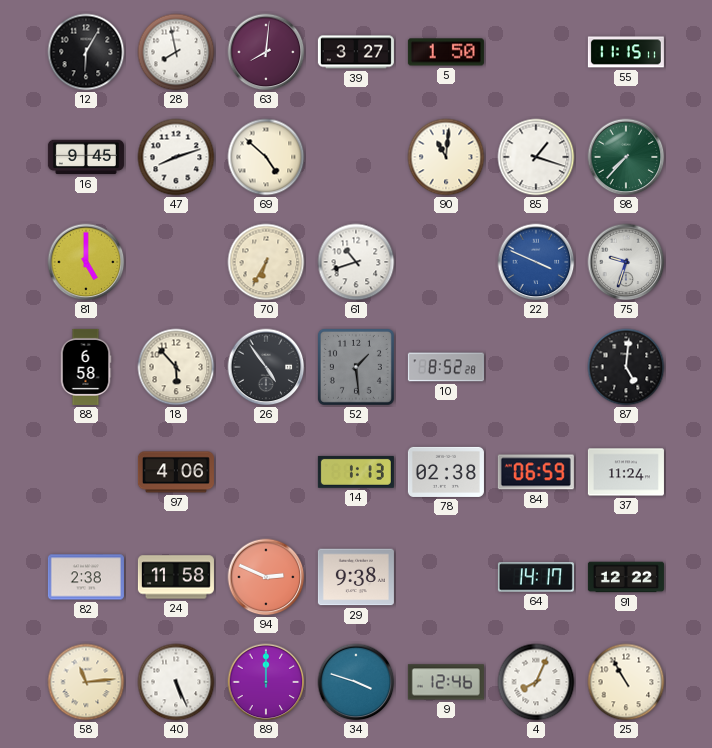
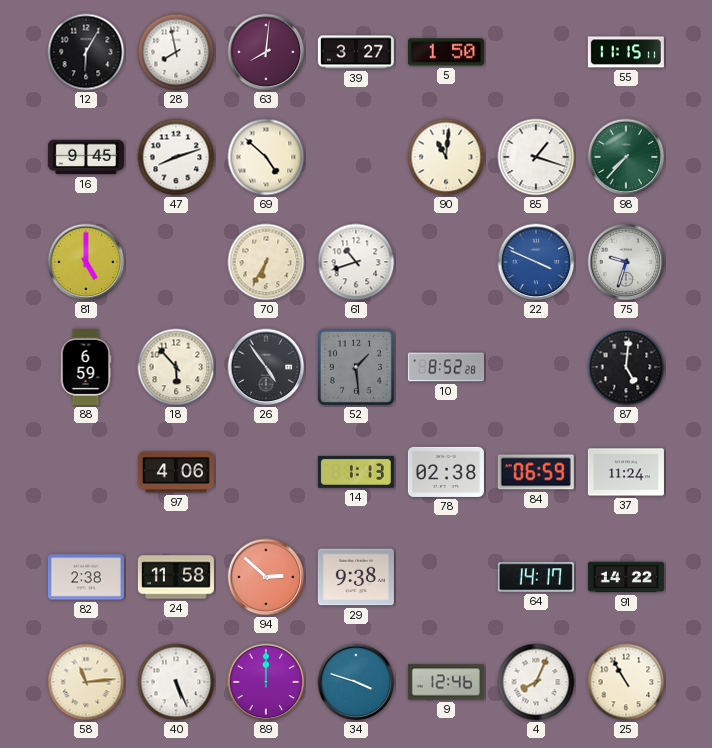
88: 6:58 -> 6:59 (86, 367)
94: 2:49 -> 2:52 (266, 577)
91: 12:22 -> 14:22 (626, 577)
